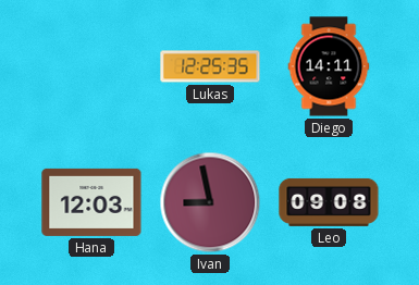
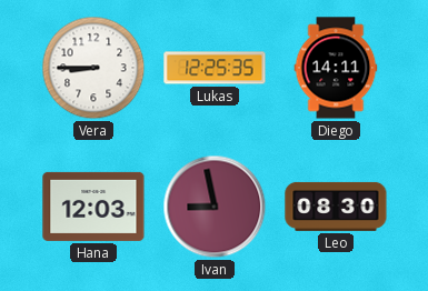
Vera: none -> 8:45 (93, 68)
Leo: 09:08 -> 08:30 (336, 207)
